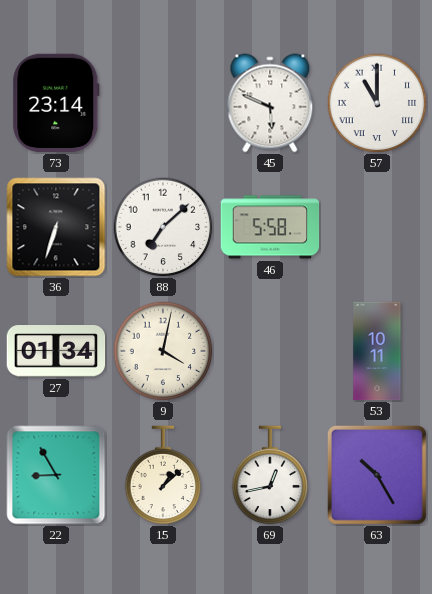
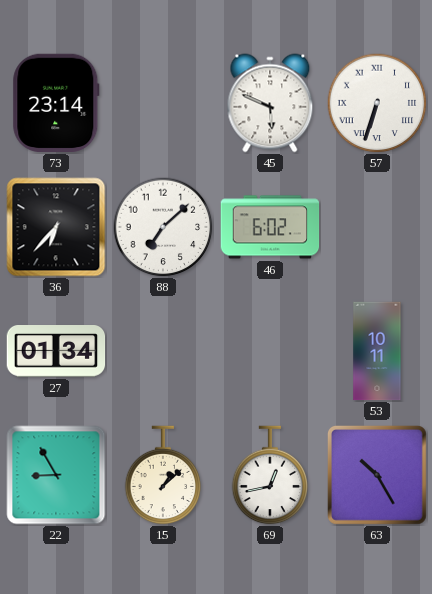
57: 11:00 -> 6:33 (377, 103)
36: 6:33 -> 6:37 (56, 227)
46: 5:58 -> 6:02 (270, 227)
9: 4:02 -> none (163, 351)
